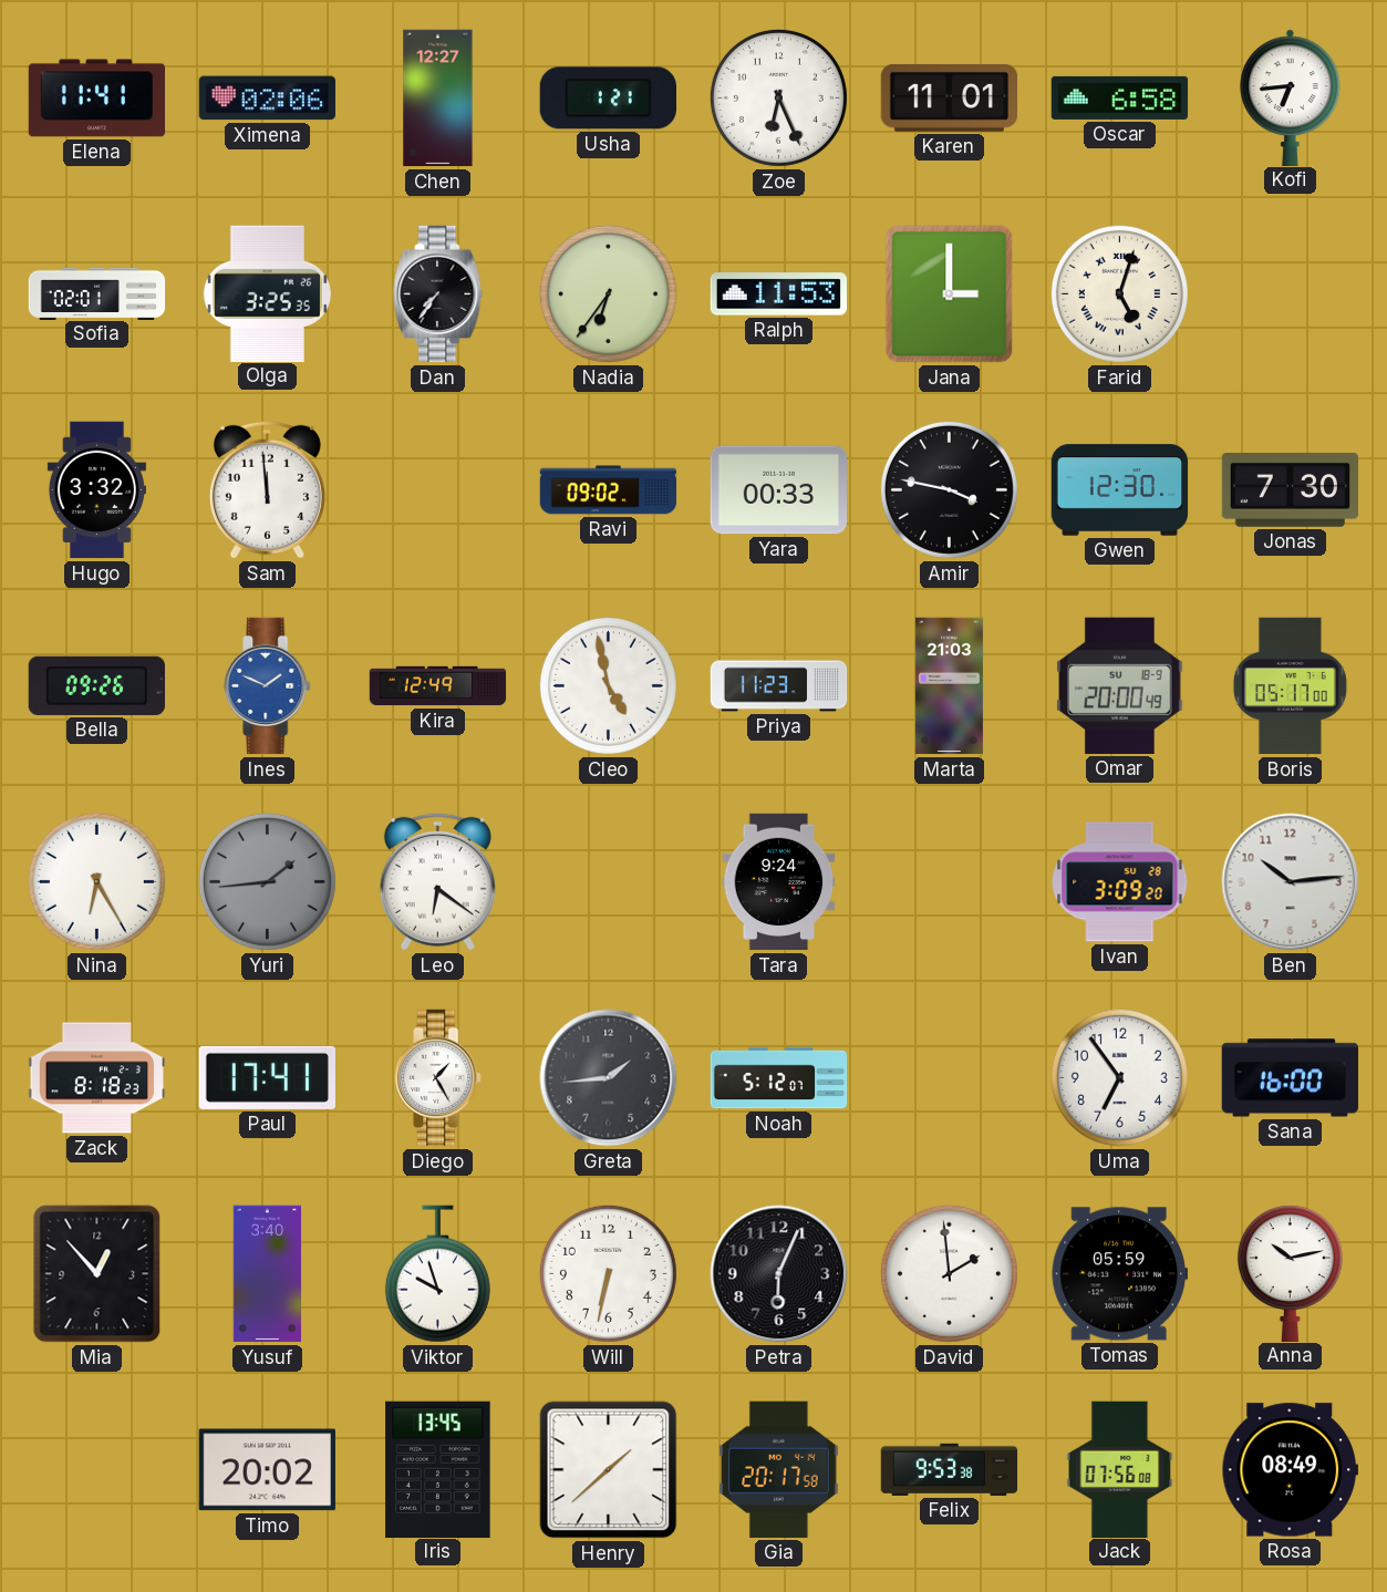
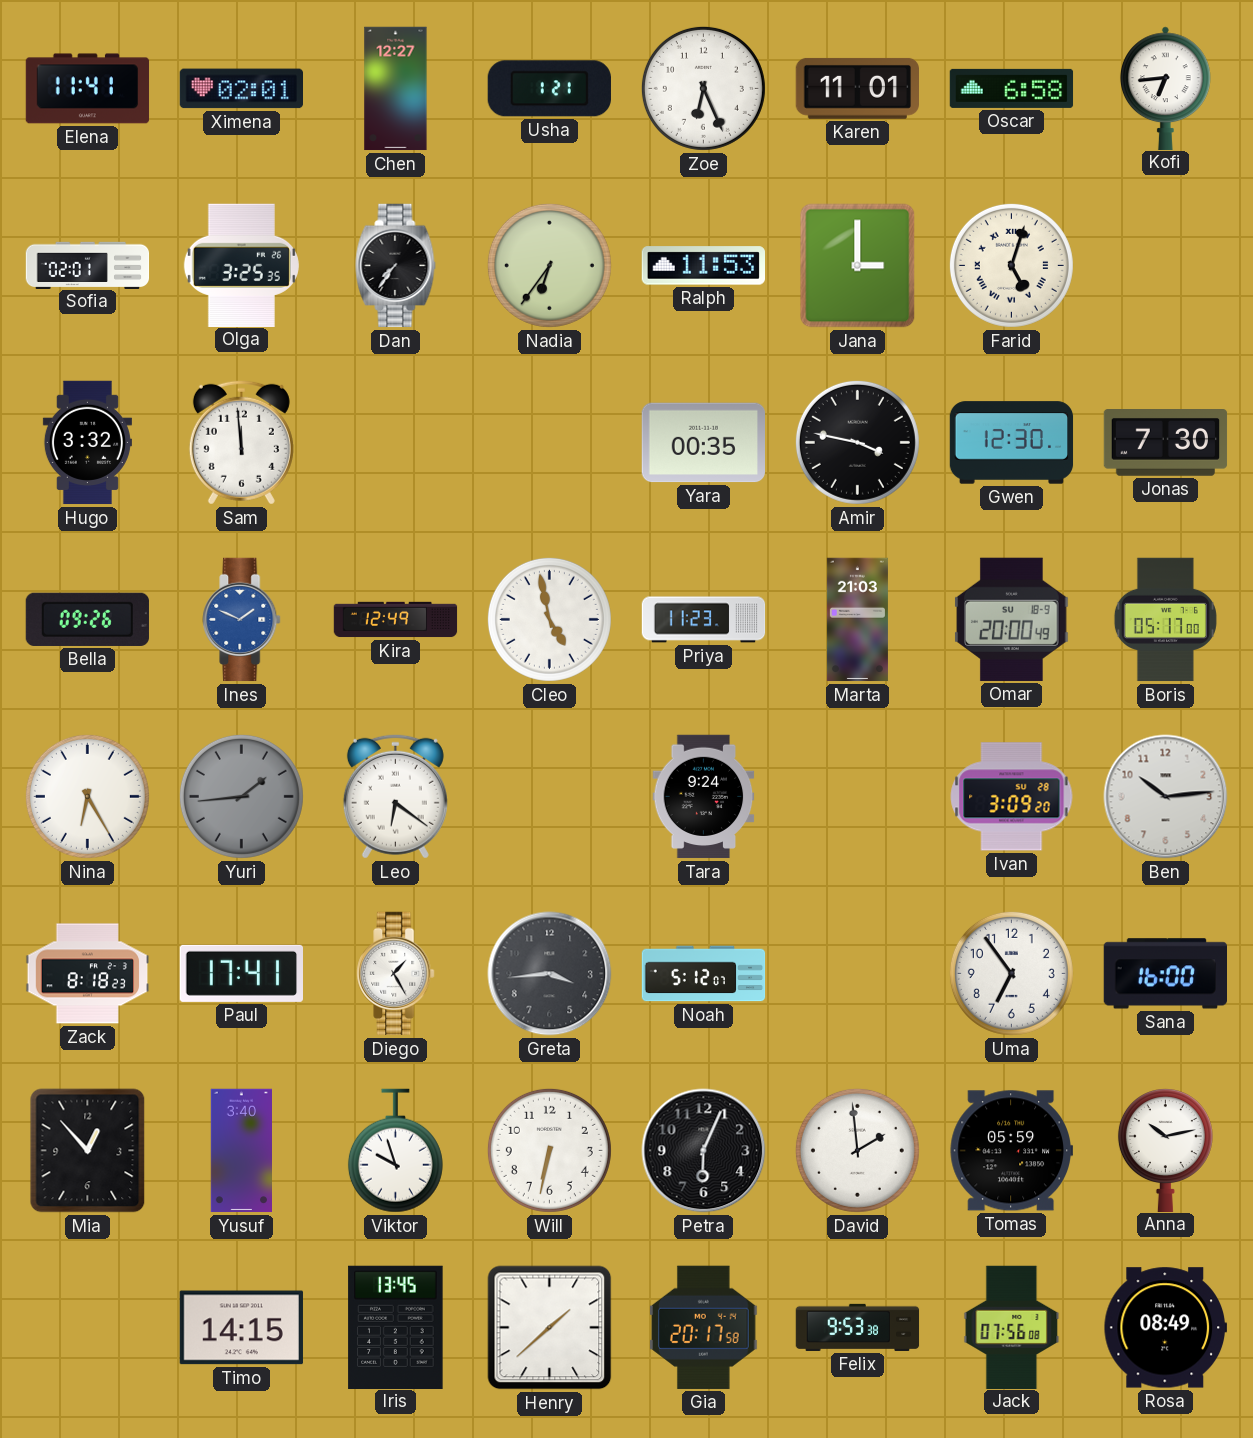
Ximena: 02:06 -> 02:01 (241, 89)
Ravi: 09:02 -> none (609, 490)
Yara: 00:33 -> 00:35 (703, 443)
Greta: 1:44 -> 3:44 (550, 974)
Timo: 20:02 -> 14:15 (241, 1328)
